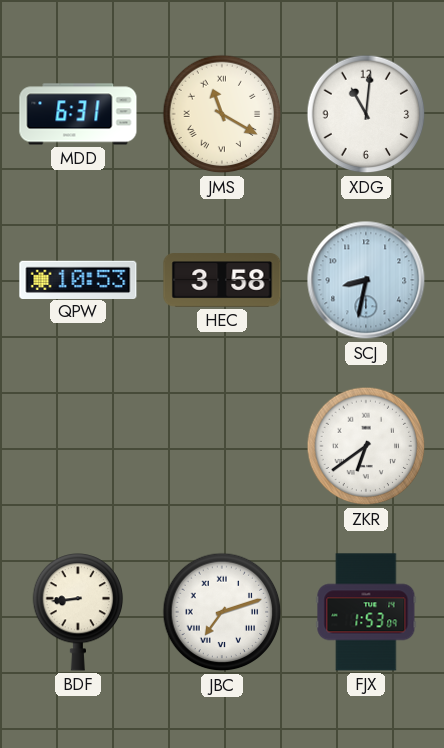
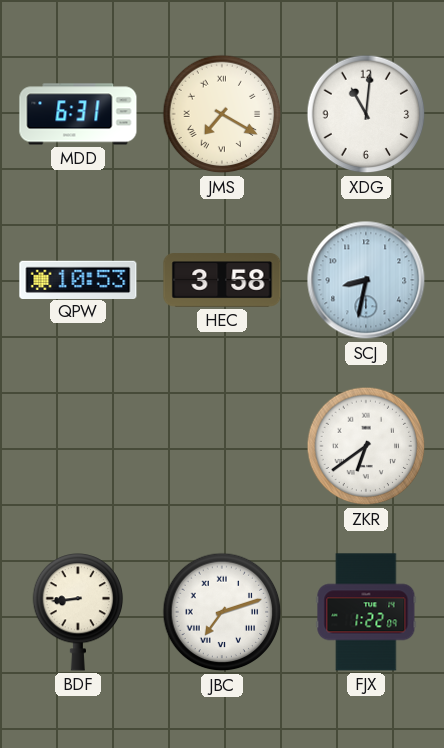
JMS: 11:20 -> 7:20 (222, 114)
FJX: 1:53 -> 1:22 (366, 612)
